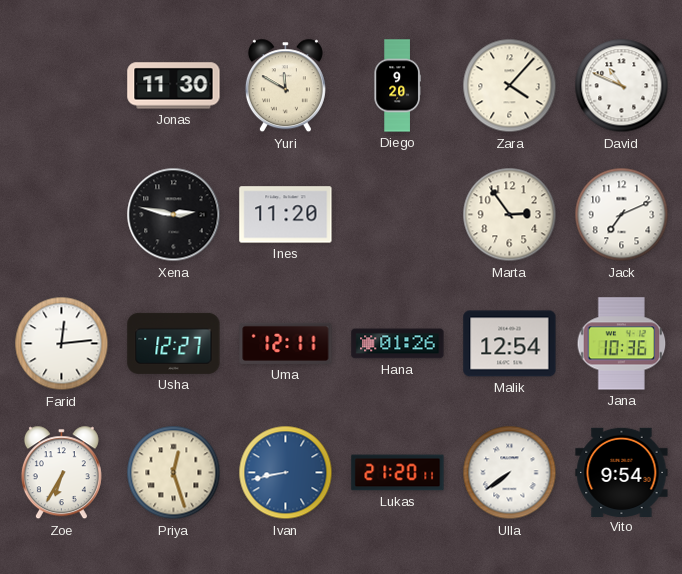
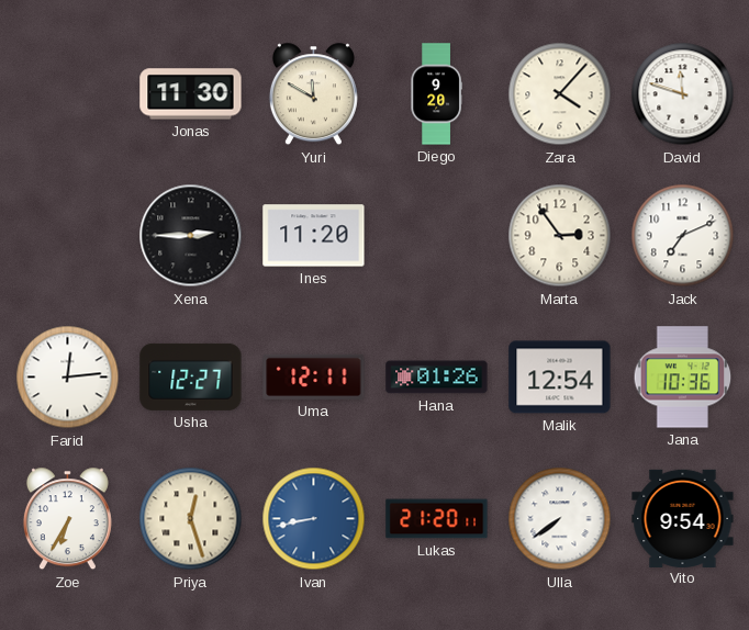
David: 10:49 -> 11:48 (683, 94)
Xena: 2:47 -> 2:45 (191, 236)
